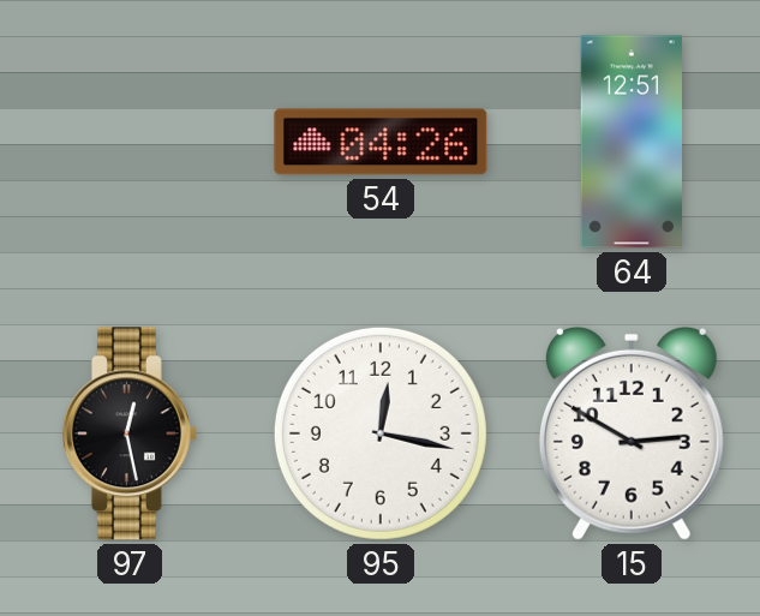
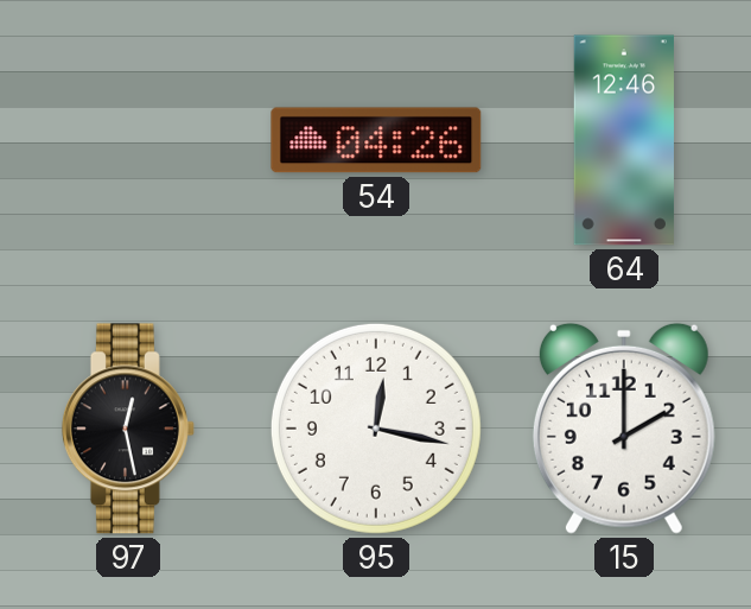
64: 12:51 -> 12:46 (624, 140)
15: 2:50 -> 2:00 (624, 429)
